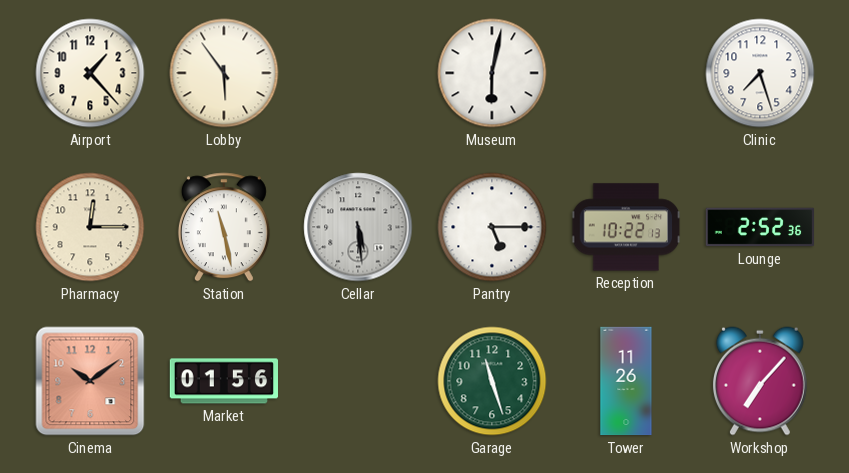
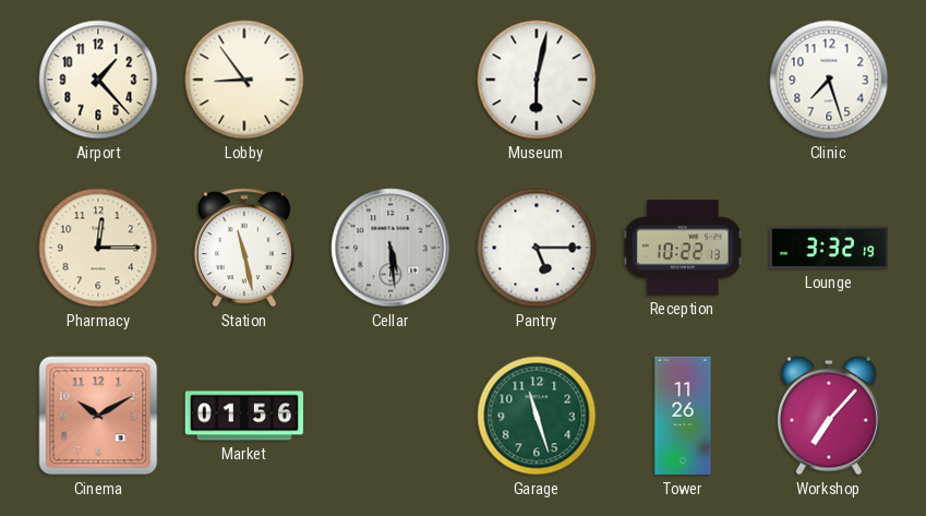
Lobby: 5:54 -> 8:54 (244, 80)
Lounge: 2:52 -> 3:32 (829, 248)
Cinema: 10:09 -> 10:10 (98, 416)
